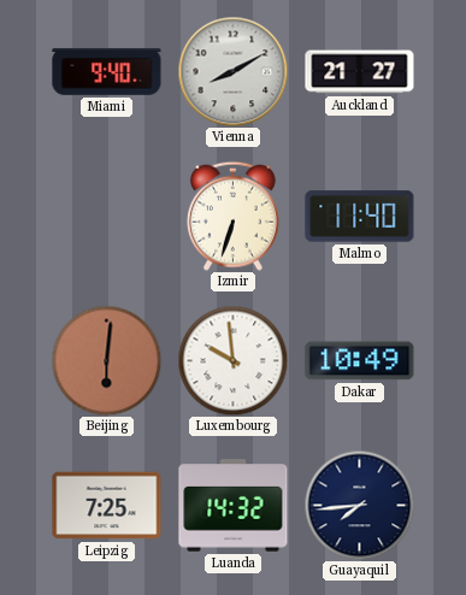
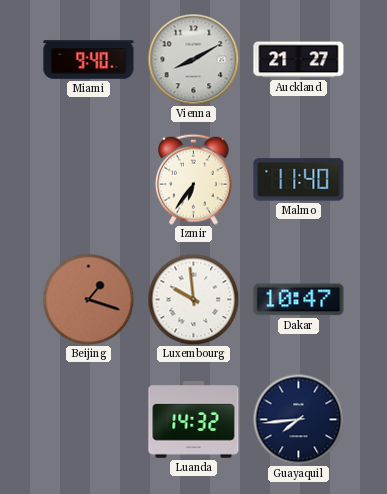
Izmir: 6:33 -> 6:36 (193, 179)
Beijing: 6:01 -> 1:18 (88, 299)
Dakar: 10:49 -> 10:47 (299, 300)
Leipzig: 7:25 -> none (107, 506)
